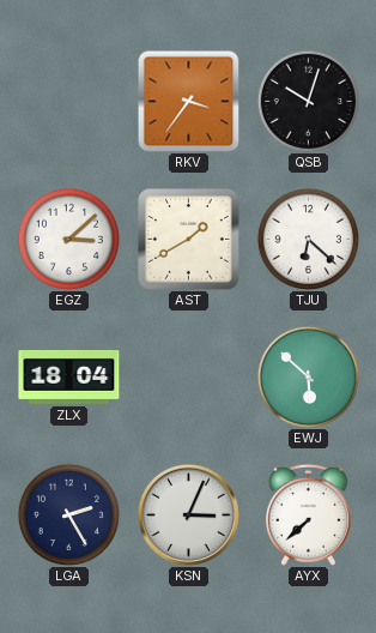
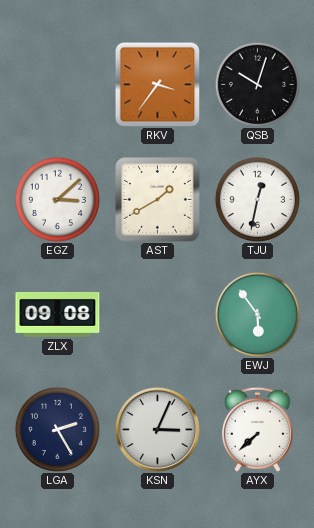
TJU: 6:22 -> 12:32 (257, 199)
ZLX: 18:04 -> 09:08 (58, 314)
EWJ: 5:52 -> 5:54 (257, 314)
